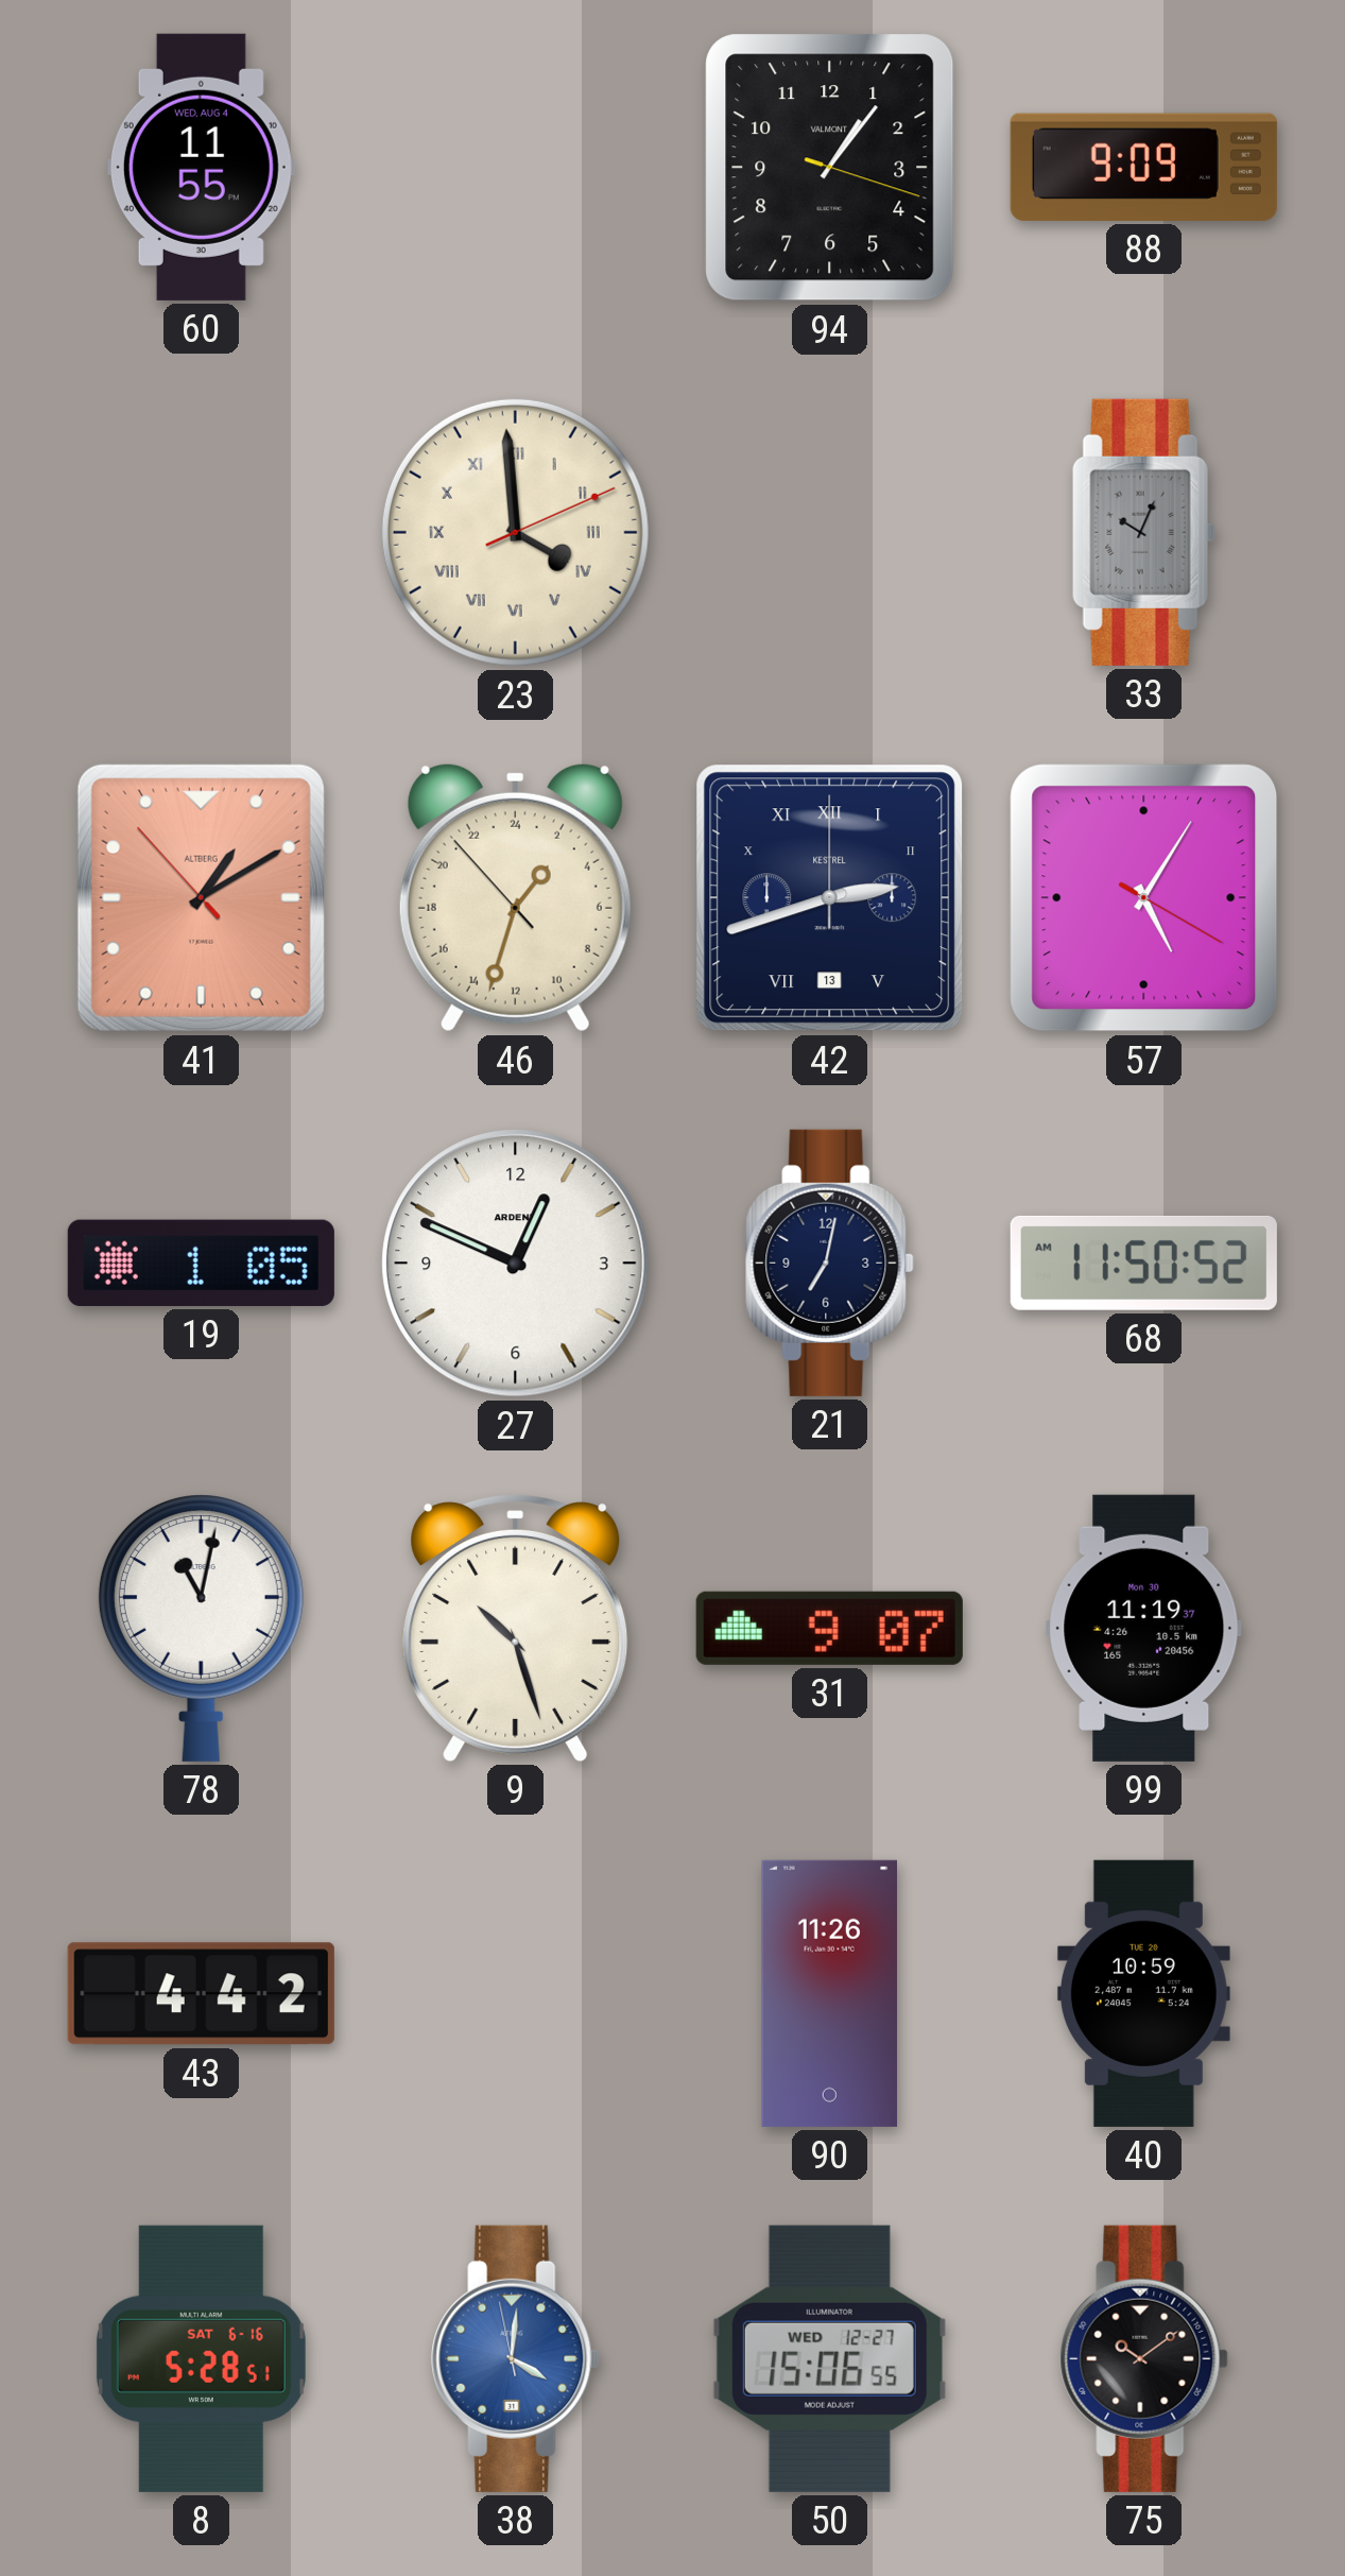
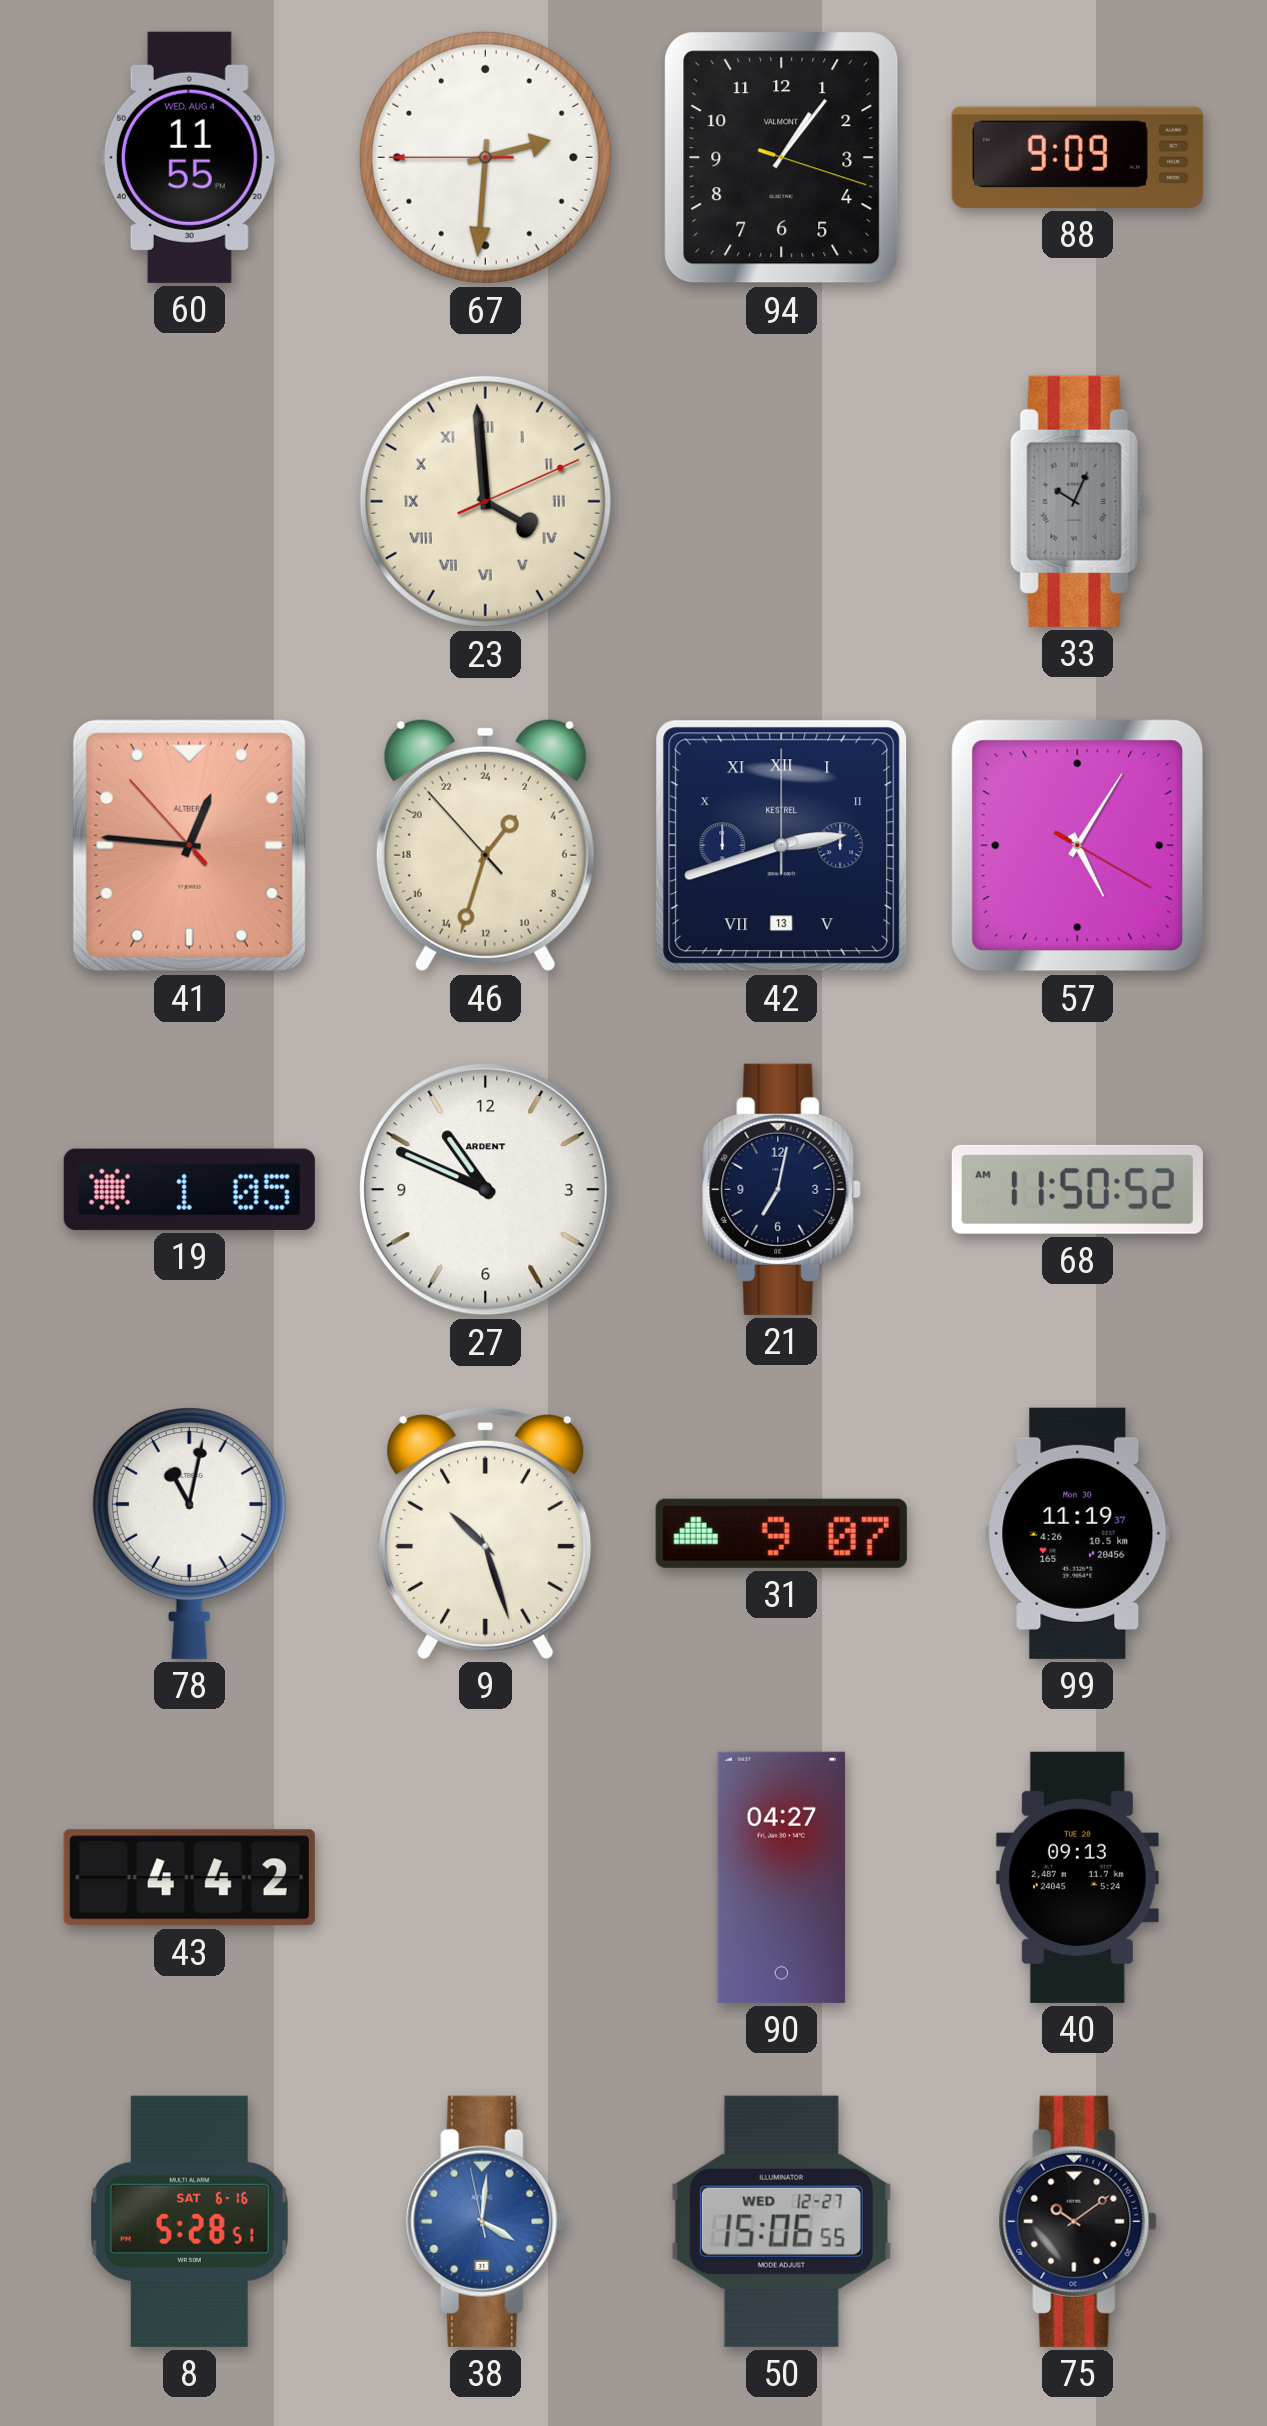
67: none -> 2:30 (485, 157)
41: 1:09 -> 12:45 (189, 845)
27: 12:49 -> 10:49 (486, 1190)
90: 11:26 -> 04:27 (782, 1877)
40: 10:59 -> 09:13 (1077, 1877)
